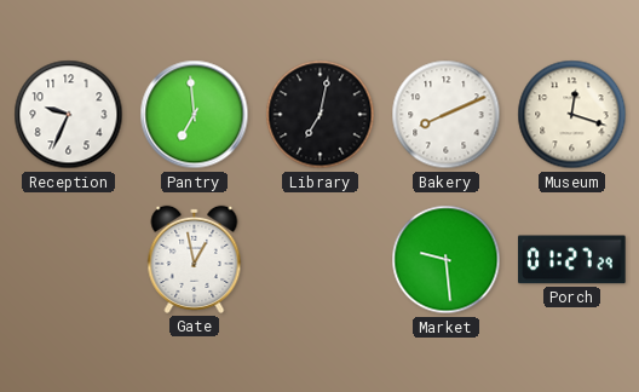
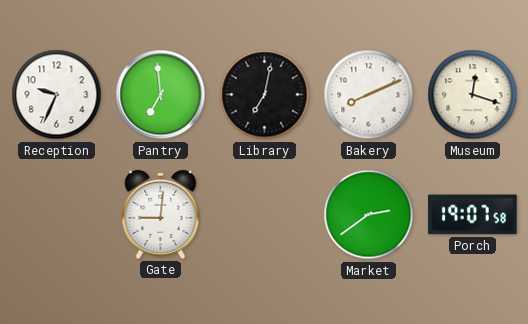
Gate: 12:58 -> 9:01 (161, 214)
Market: 9:29 -> 2:39 (369, 215)
Porch: 01:27 -> 19:07 (473, 215)
